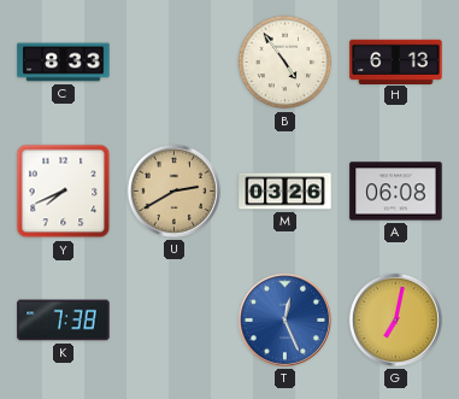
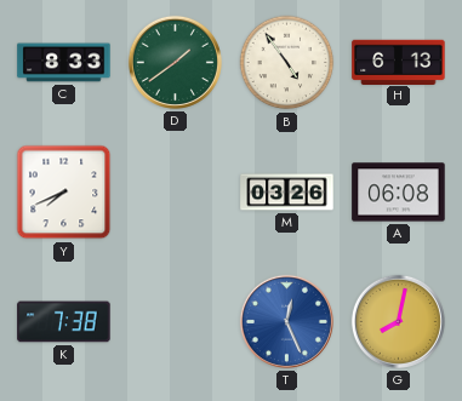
D: none -> 1:39 (175, 62)
U: 2:40 -> none (173, 190)
G: 7:02 -> 8:02 (398, 321)
